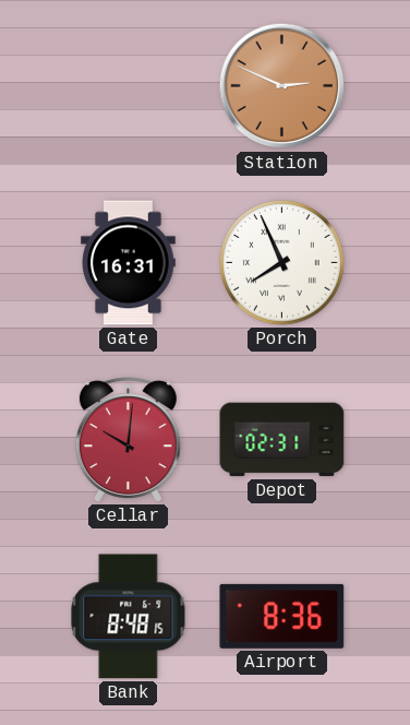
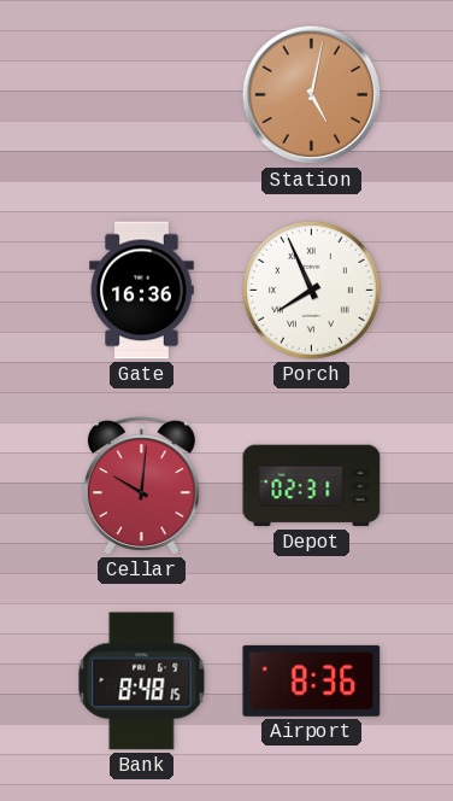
Station: 2:49 -> 5:02 (312, 95)
Gate: 16:31 -> 16:36 (142, 291)
